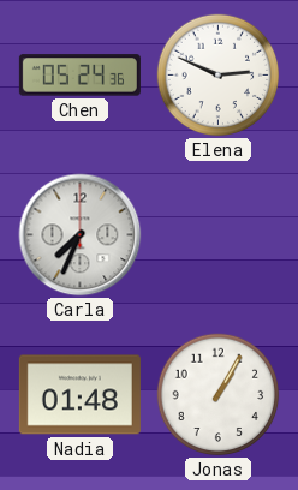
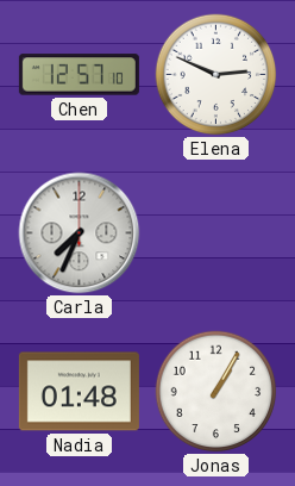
Chen: 05:24 -> 12:57 (79, 75)
